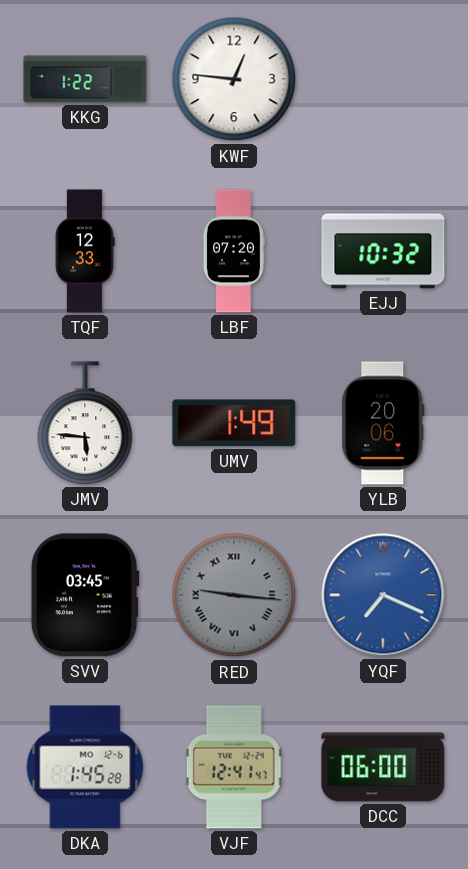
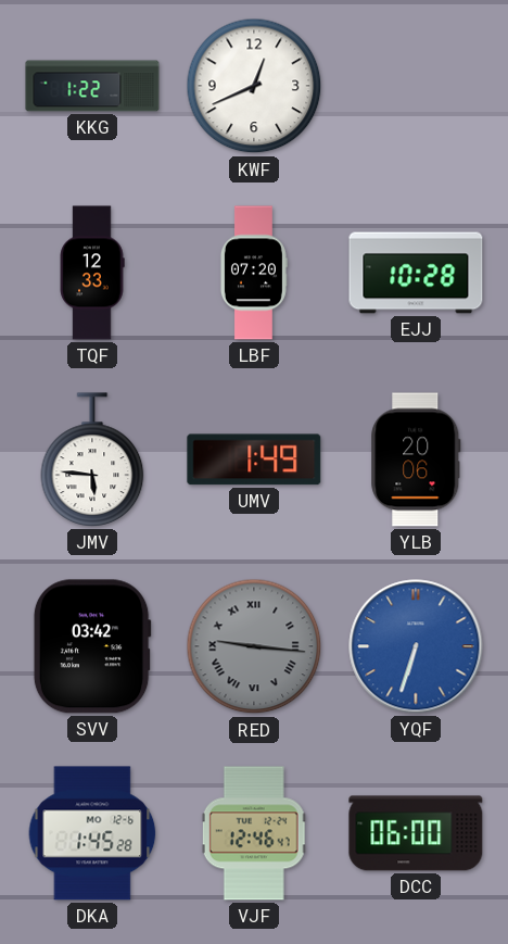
KWF: 12:46 -> 12:41 (254, 86)
EJJ: 10:32 -> 10:28 (416, 273)
SVV: 03:45 -> 03:42 (92, 646)
YQF: 7:19 -> 6:33 (416, 646)
VJF: 12:41 -> 12:46 (254, 833)
